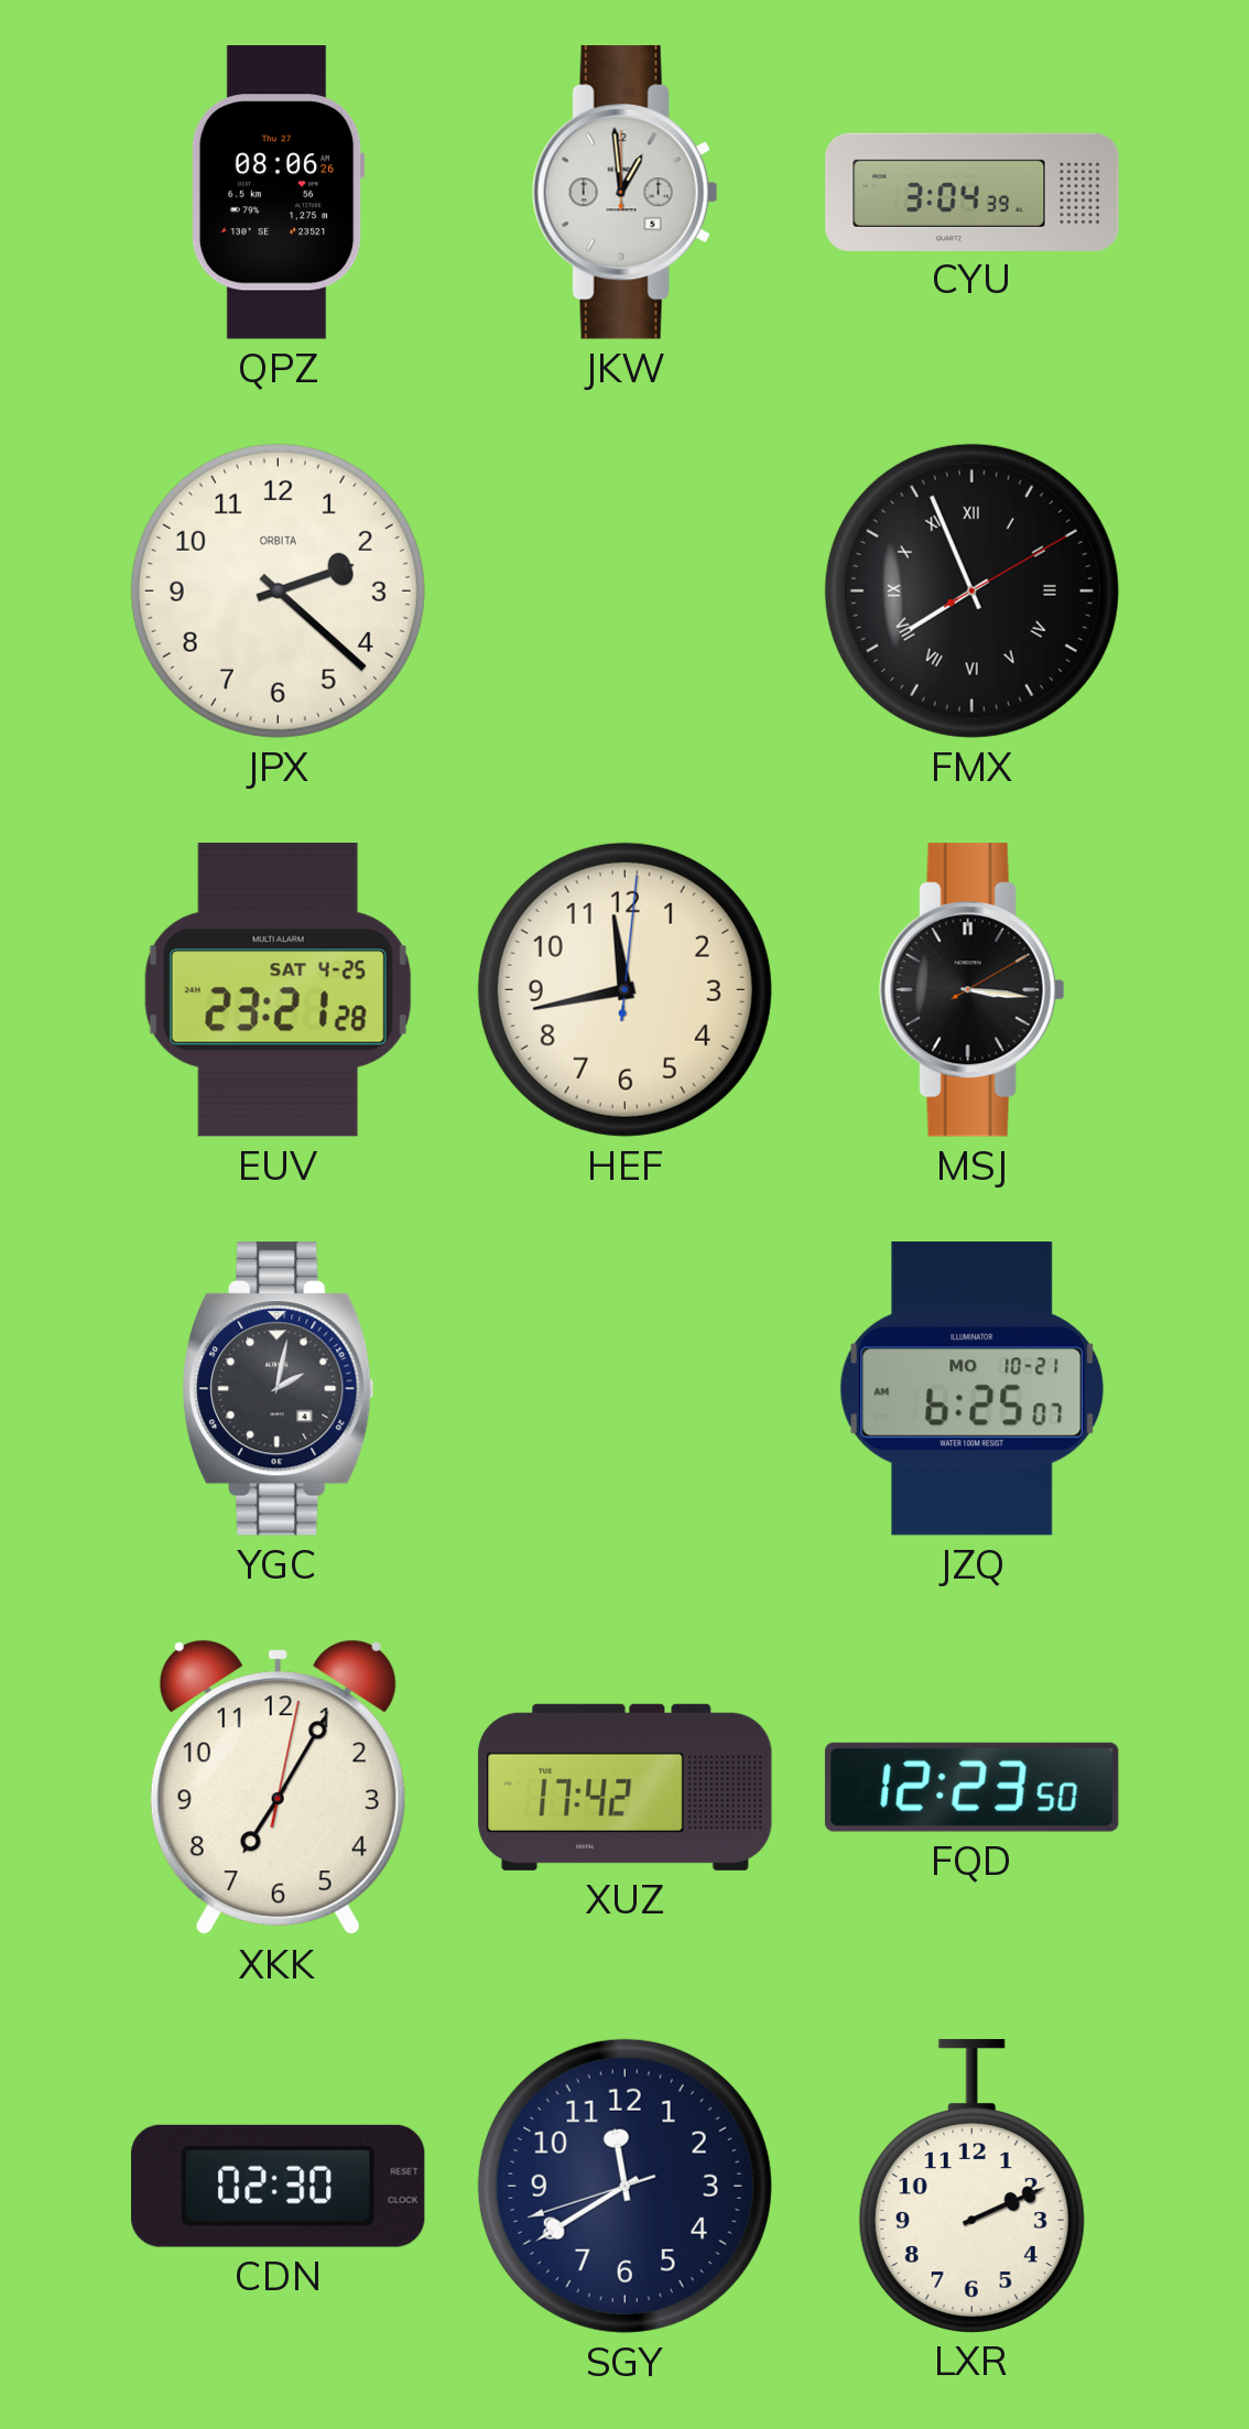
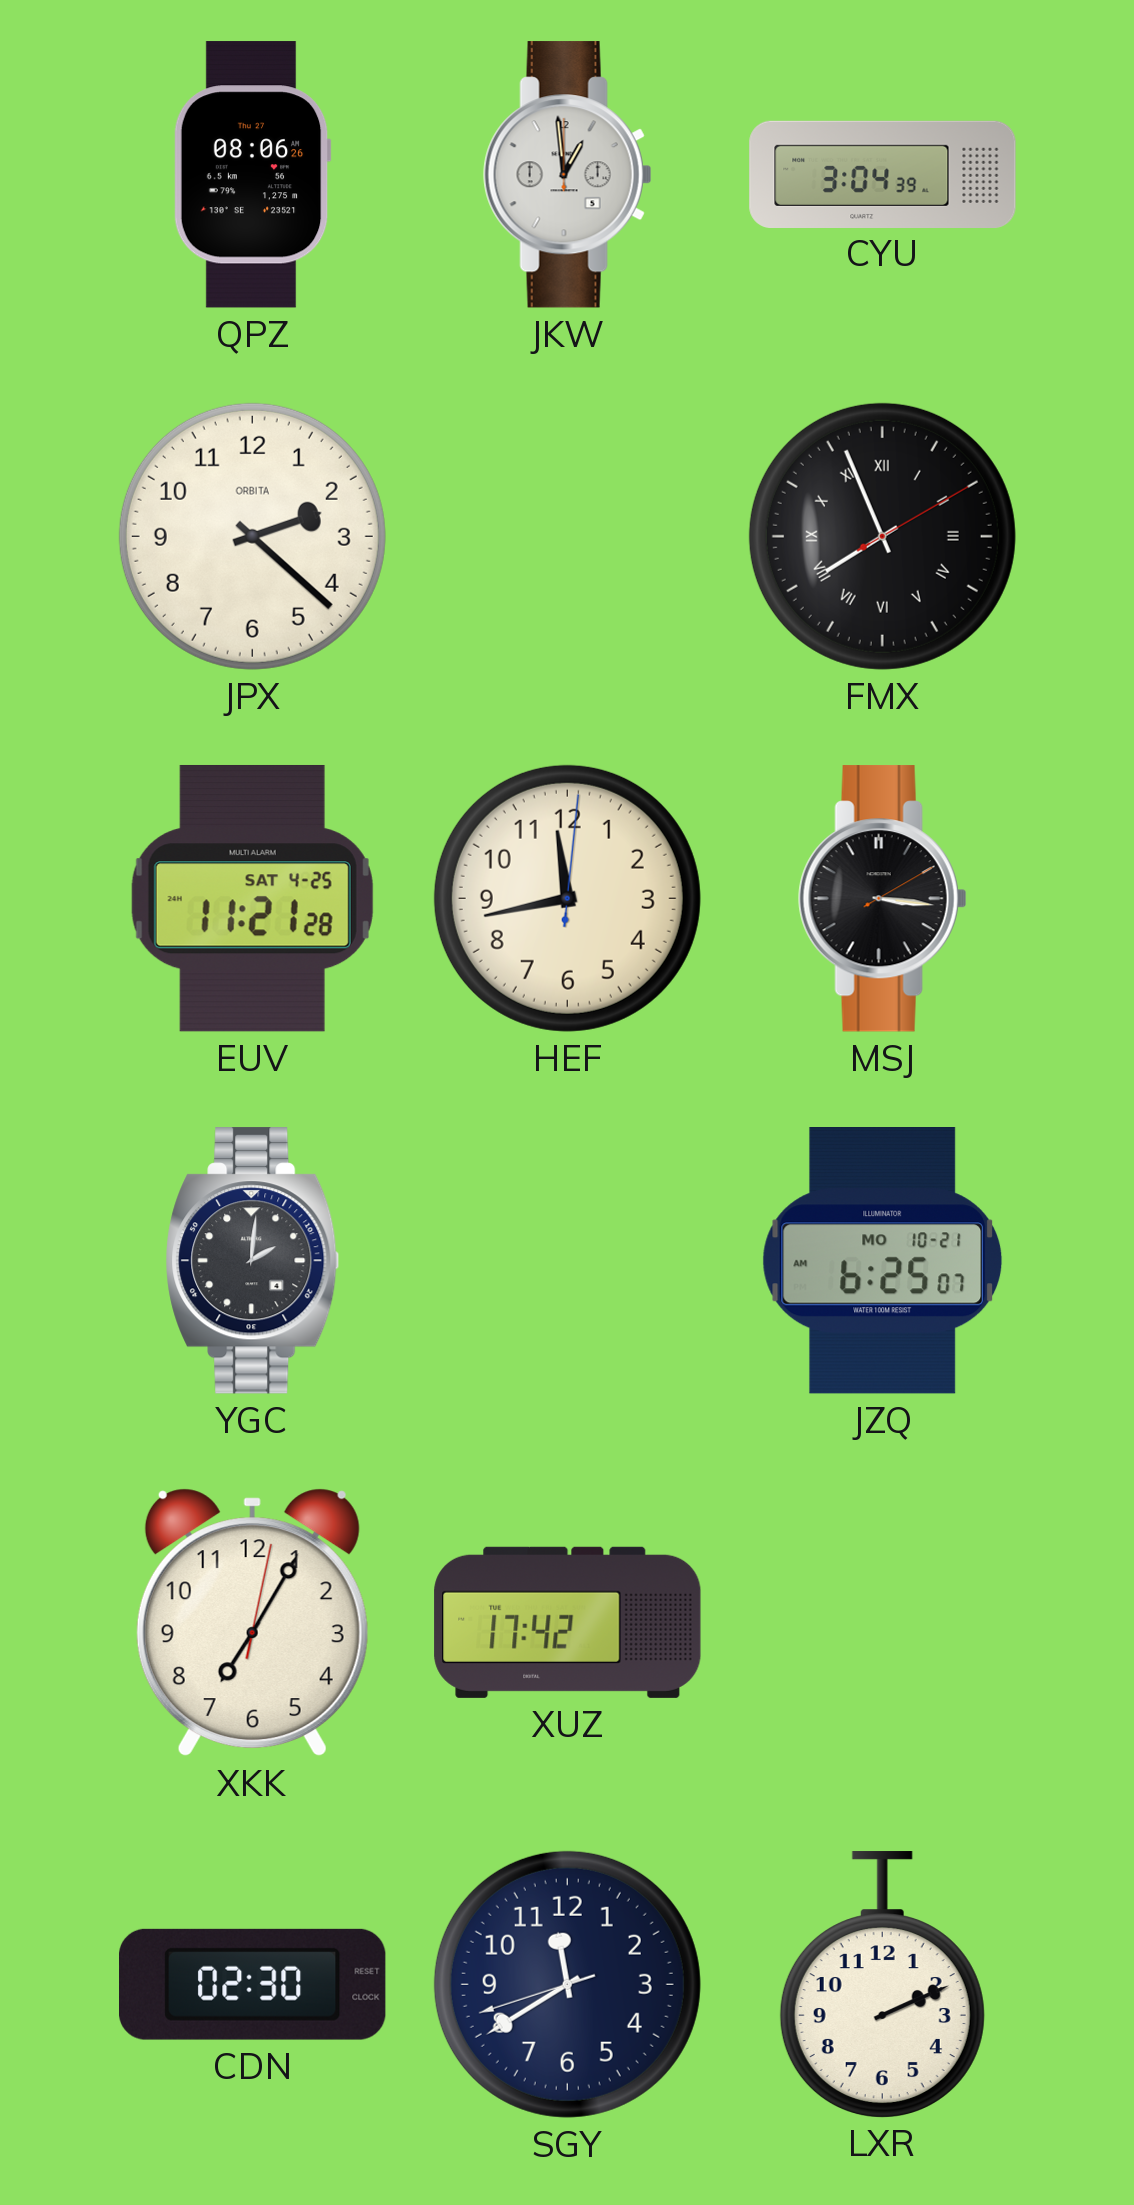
EUV: 23:21 -> 11:21 (252, 898)
YGC: 2:02 -> 2:01 (253, 1261)
FQD: 12:23 -> none (971, 1787)
